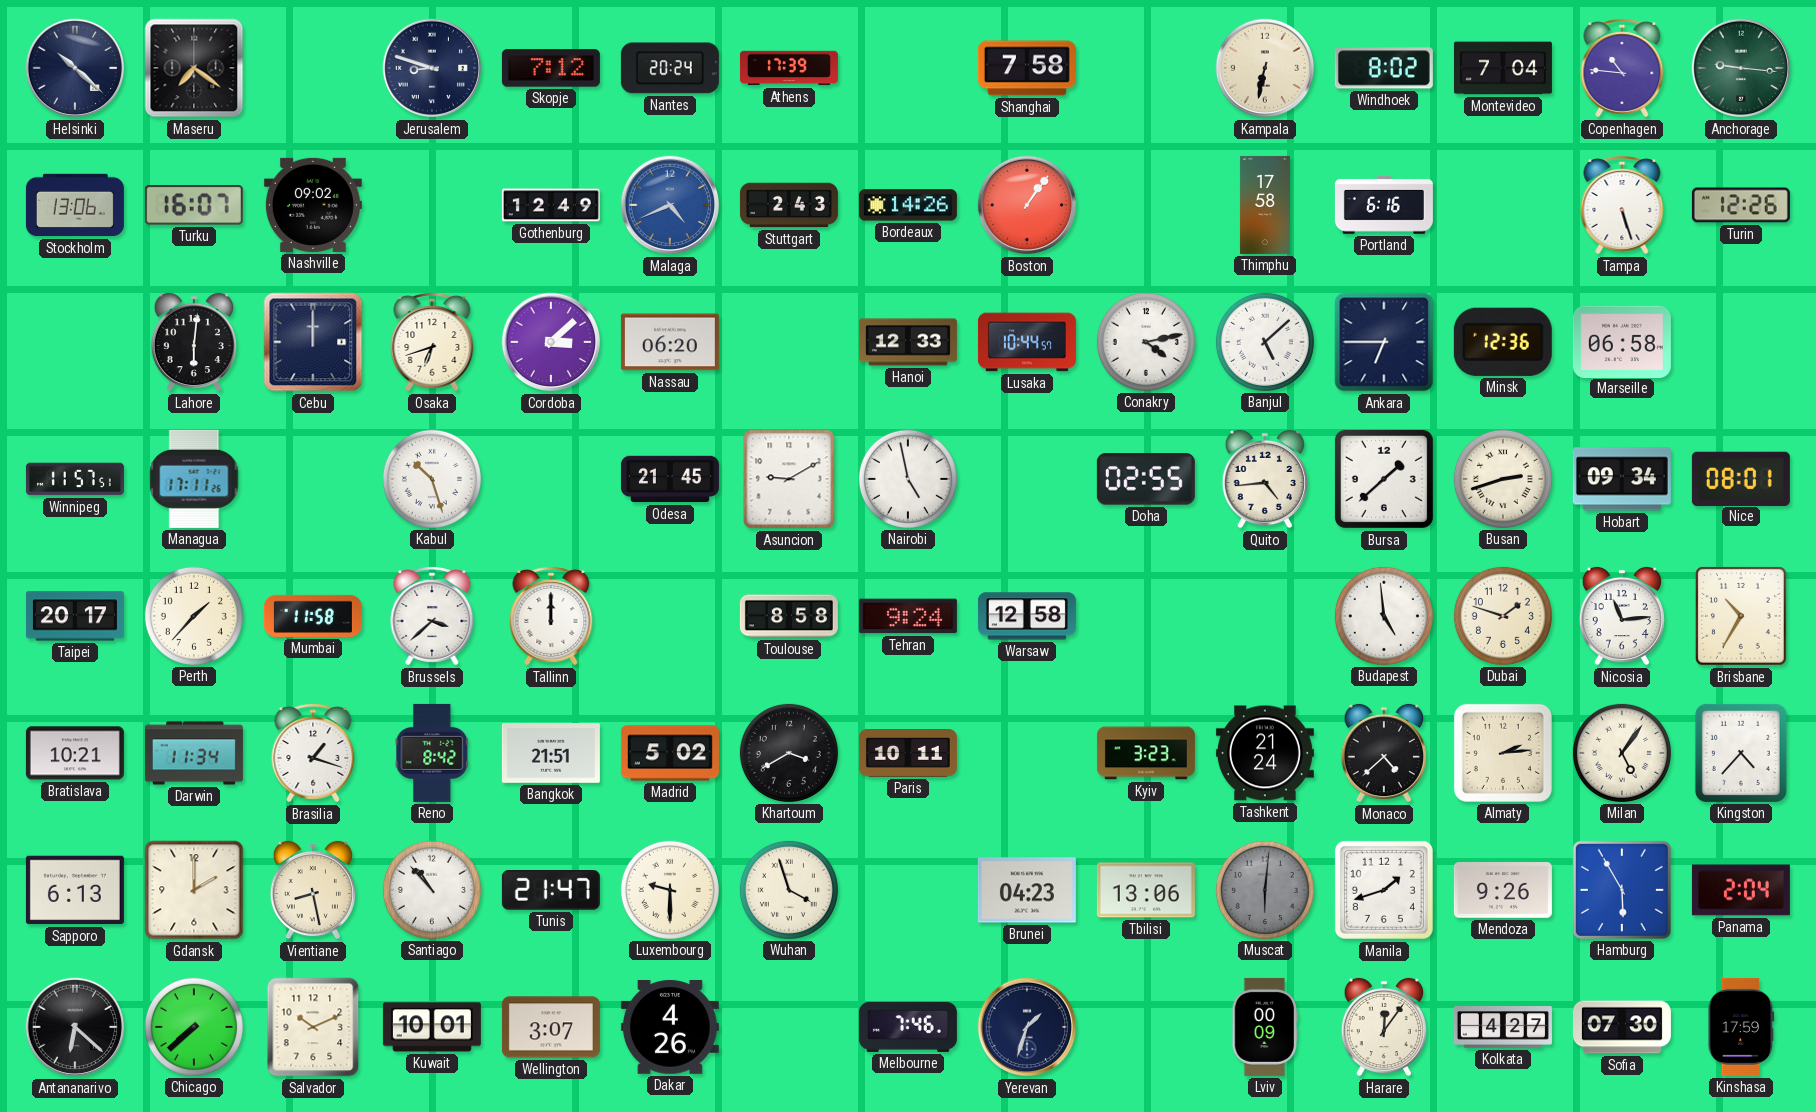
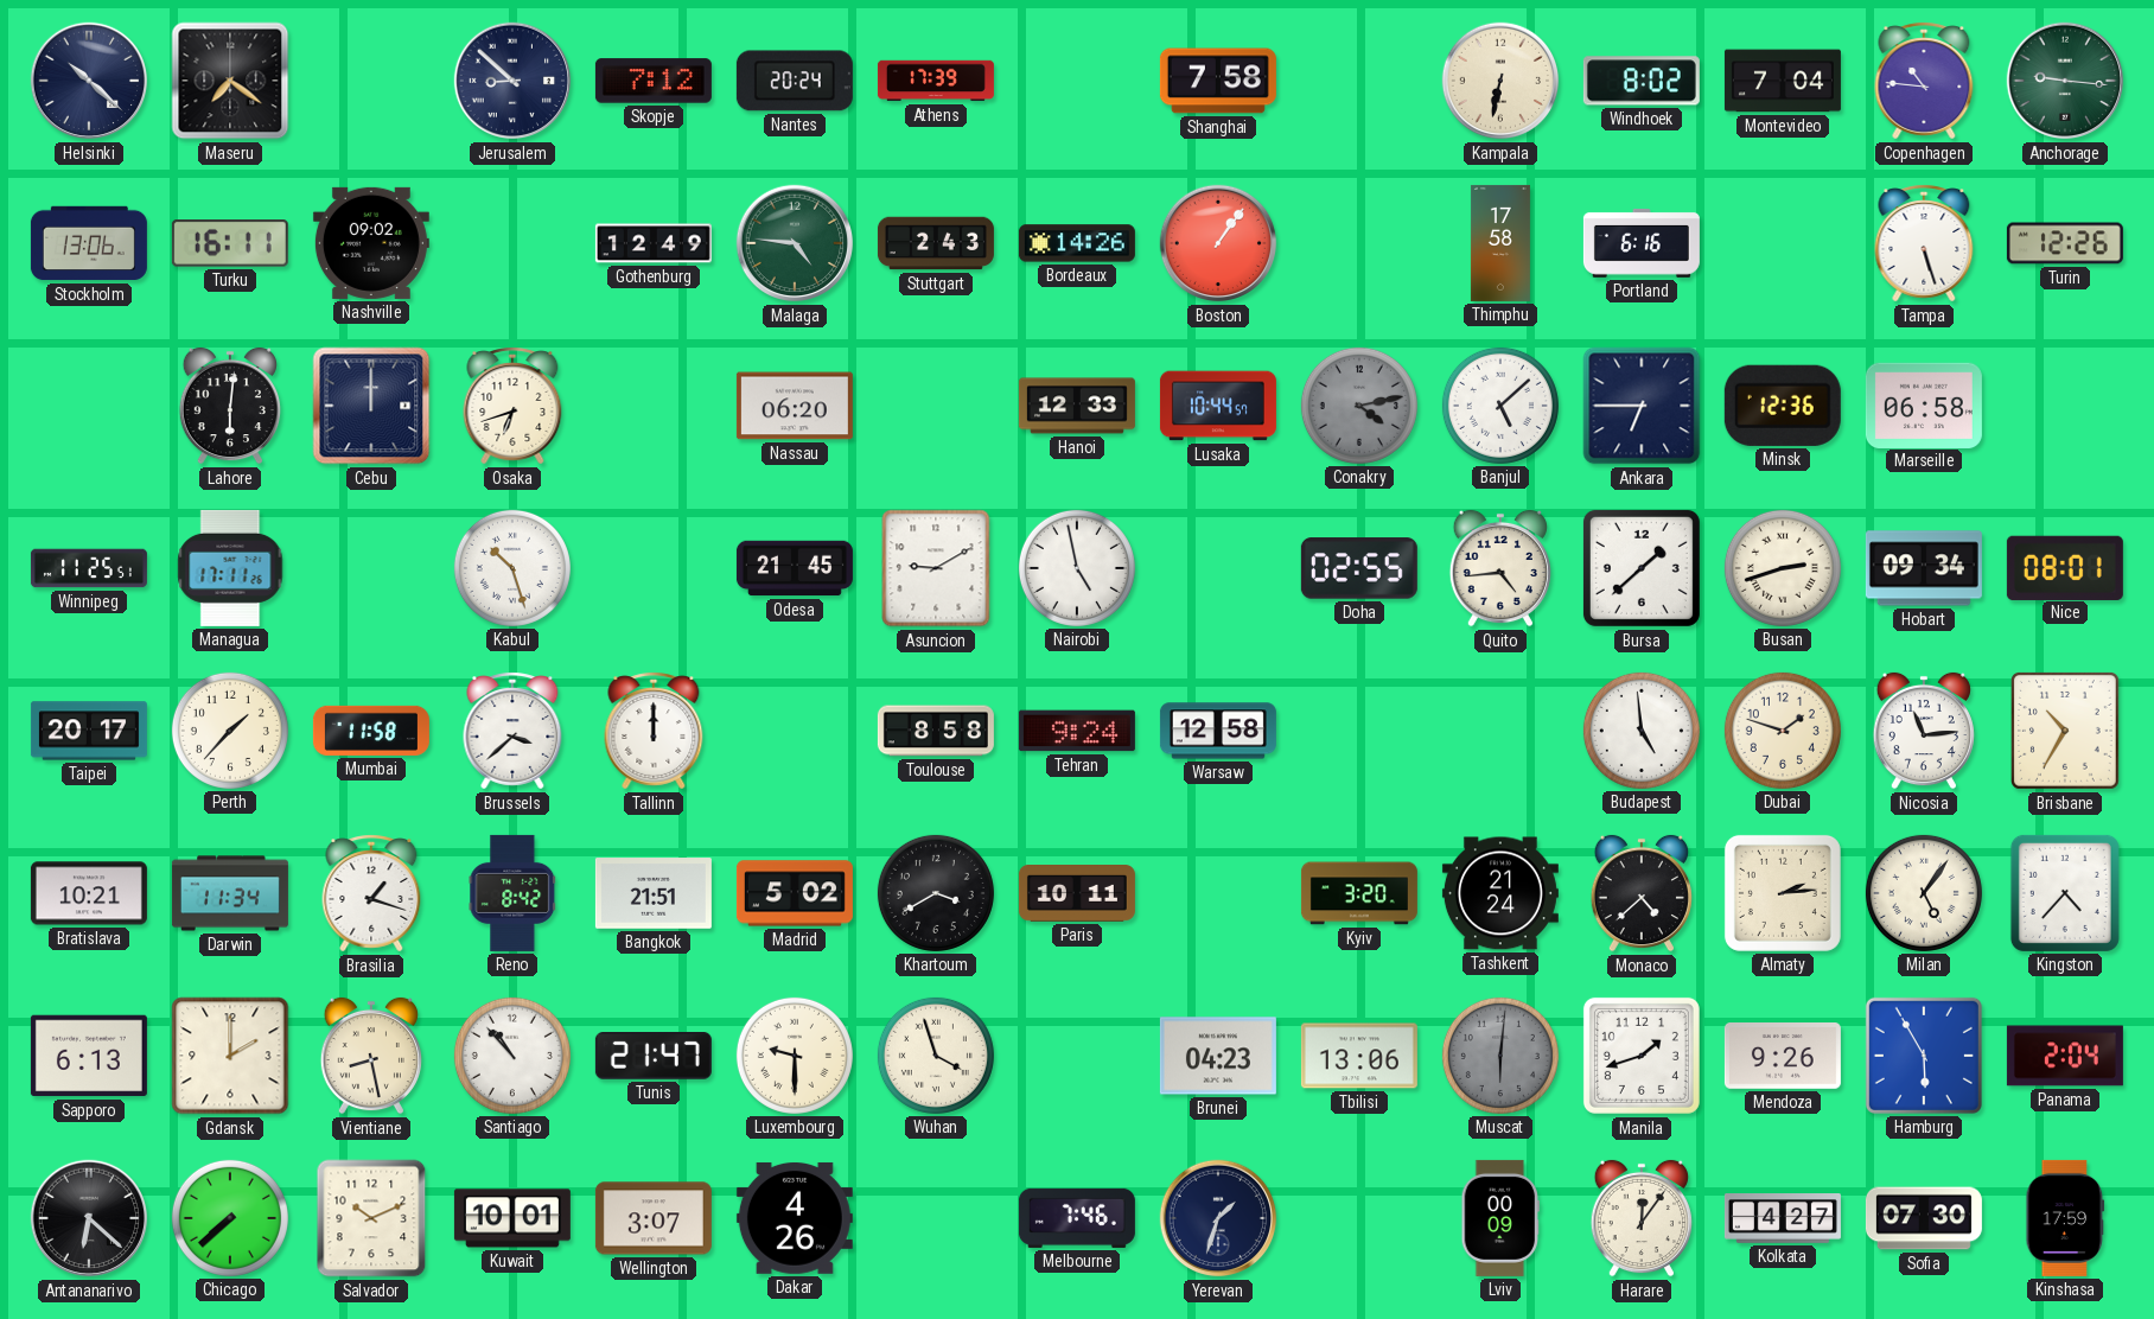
Jerusalem: 8:48 -> 8:52 (512, 81)
Turku: 16:07 -> 16:11 (230, 244)
Malaga: 4:41 -> 4:46 (795, 243)
Malaga dial: blue -> green (795, 243)
Cordoba: 3:08 -> none (551, 342)
Conakry dial: white -> grey (1359, 406)
Winnipeg: 11:57 -> 11:25 (89, 568)
Kyiv: 3:23 -> 3:20 (1359, 893)
